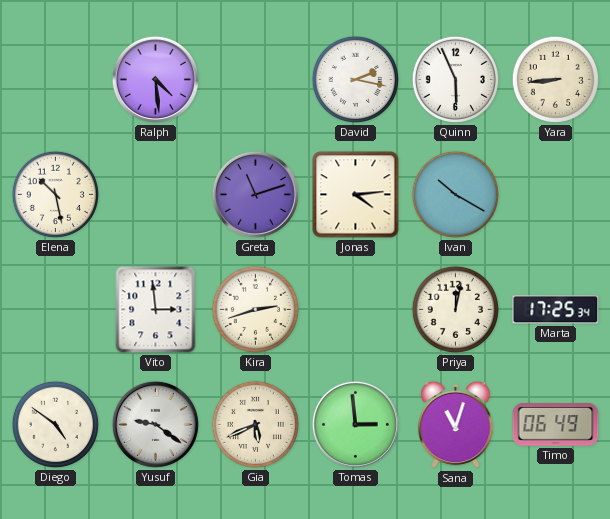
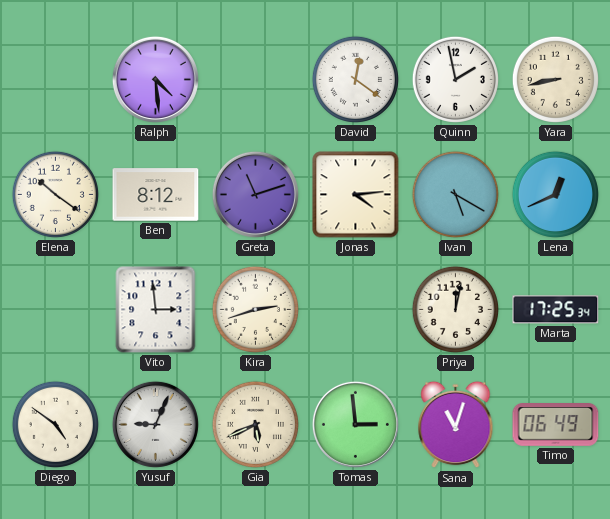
David: 2:17 -> 12:21 (355, 79)
Quinn: 5:56 -> 1:58 (455, 79)
Yara: 8:44 -> 8:43 (555, 79)
Elena: 10:28 -> 10:21 (55, 194)
Ben: none -> 8:12 (156, 195)
Ivan: 10:20 -> 5:20 (455, 194)
Lena: none -> 12:41 (555, 194)
Yusuf: 9:21 -> 9:04 (155, 424)
